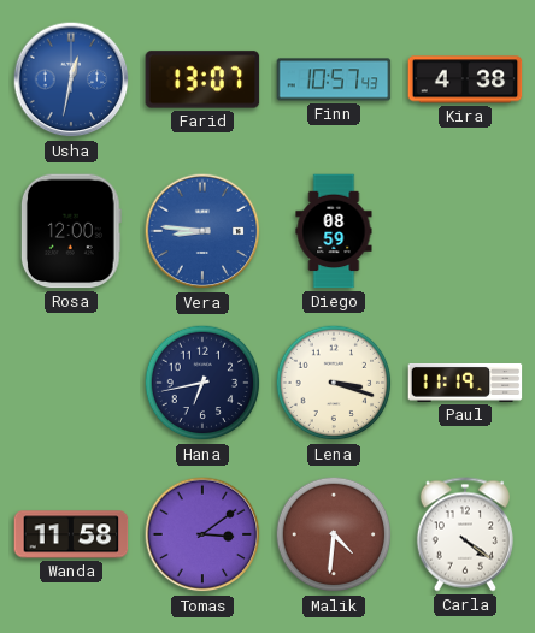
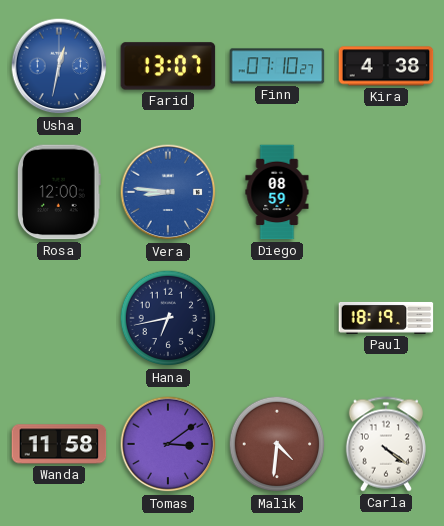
Finn: 10:57 -> 07:10 (277, 66)
Lena: 3:18 -> none (334, 383)
Paul: 11:19 -> 18:19 (386, 318)
